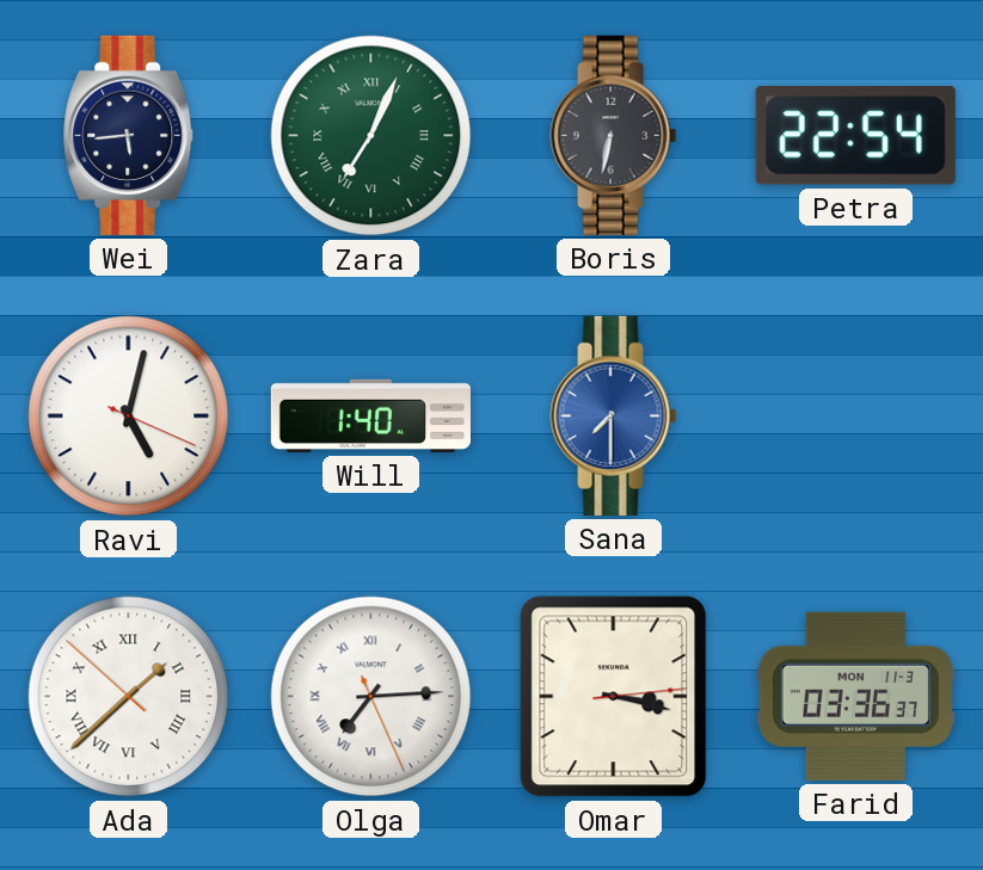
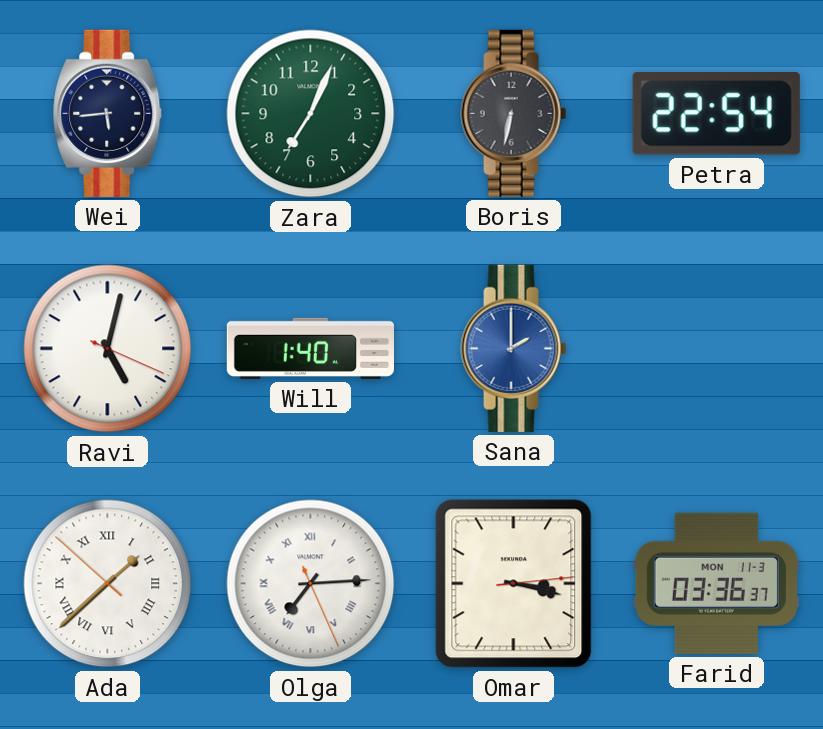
Zara numerals: Roman -> Arabic (311, 114)
Sana: 7:30 -> 2:00 (514, 348)
